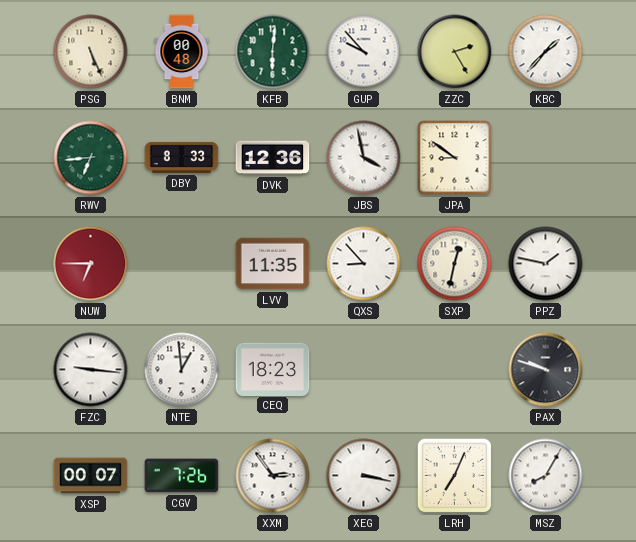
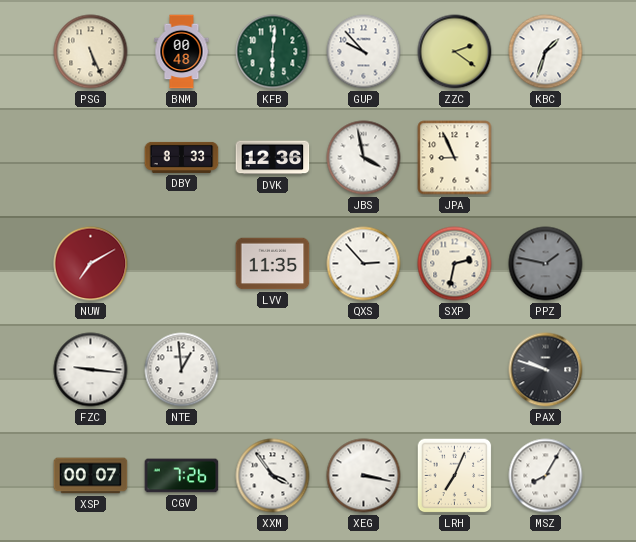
ZZC: 2:25 -> 2:21 (455, 52)
KBC: 1:37 -> 1:33 (546, 52)
RWV: 6:44 -> none (91, 158)
JPA: 8:51 -> 8:56 (455, 158)
NUW: 6:45 -> 7:10 (91, 264)
QXS: 8:53 -> 2:53 (364, 264)
SXP: 12:32 -> 2:32 (455, 264)
PPZ dial: white -> grey (546, 264)
CEQ: 18:23 -> none (273, 369)
XXM: 2:54 -> 3:54 (273, 476)
